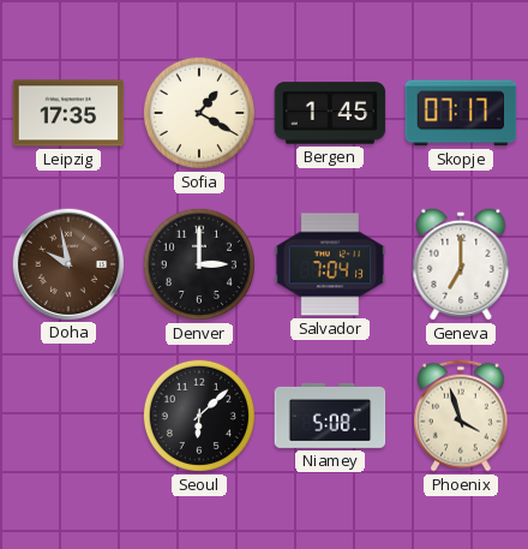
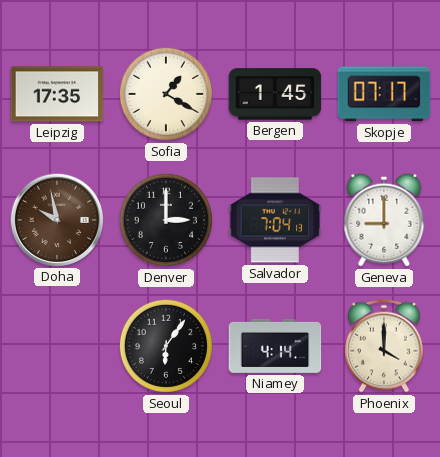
Geneva: 7:00 -> 9:00 (384, 220)
Seoul: 6:08 -> 6:06 (166, 346)
Niamey: 5:08 -> 4:14 (275, 346)
Phoenix: 3:57 -> 4:00 (385, 346)
